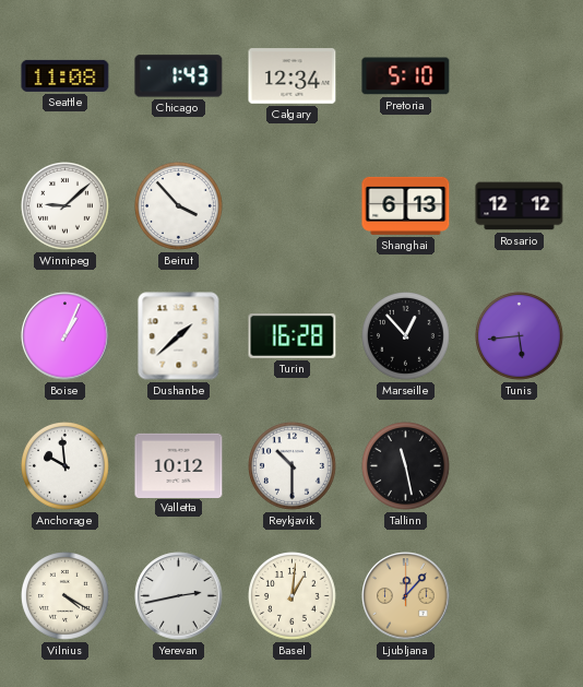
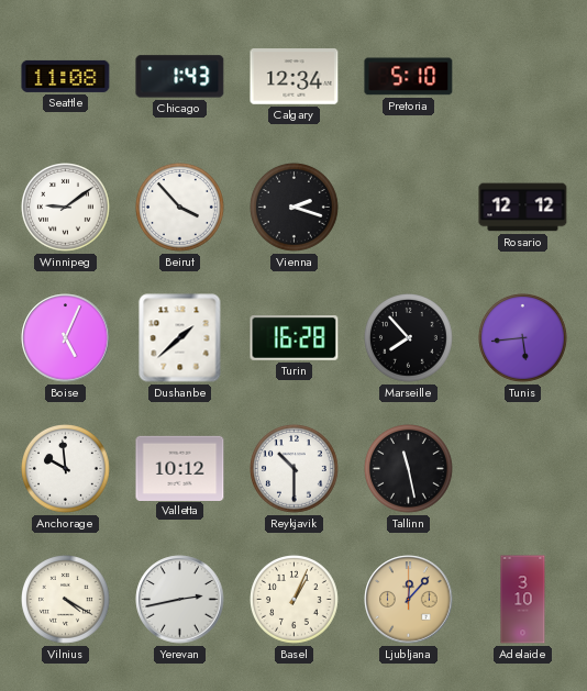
Winnipeg: 9:08 -> 9:09 (66, 208)
Vienna: none -> 2:18 (295, 208)
Shanghai: 6:13 -> none (406, 205)
Boise: 1:04 -> 5:04 (66, 338)
Marseille: 12:53 -> 7:53 (409, 338)
Basel: 1:01 -> 1:04 (295, 600)
Adelaide: none -> 3:10 (523, 600)
